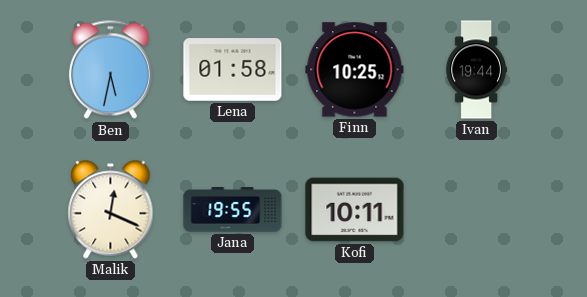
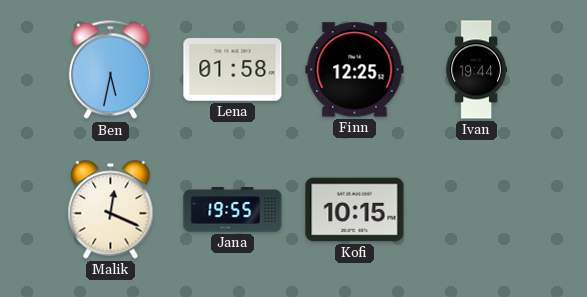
Finn: 10:25 -> 12:25 (355, 70)
Kofi: 10:11 -> 10:15 (355, 210)
